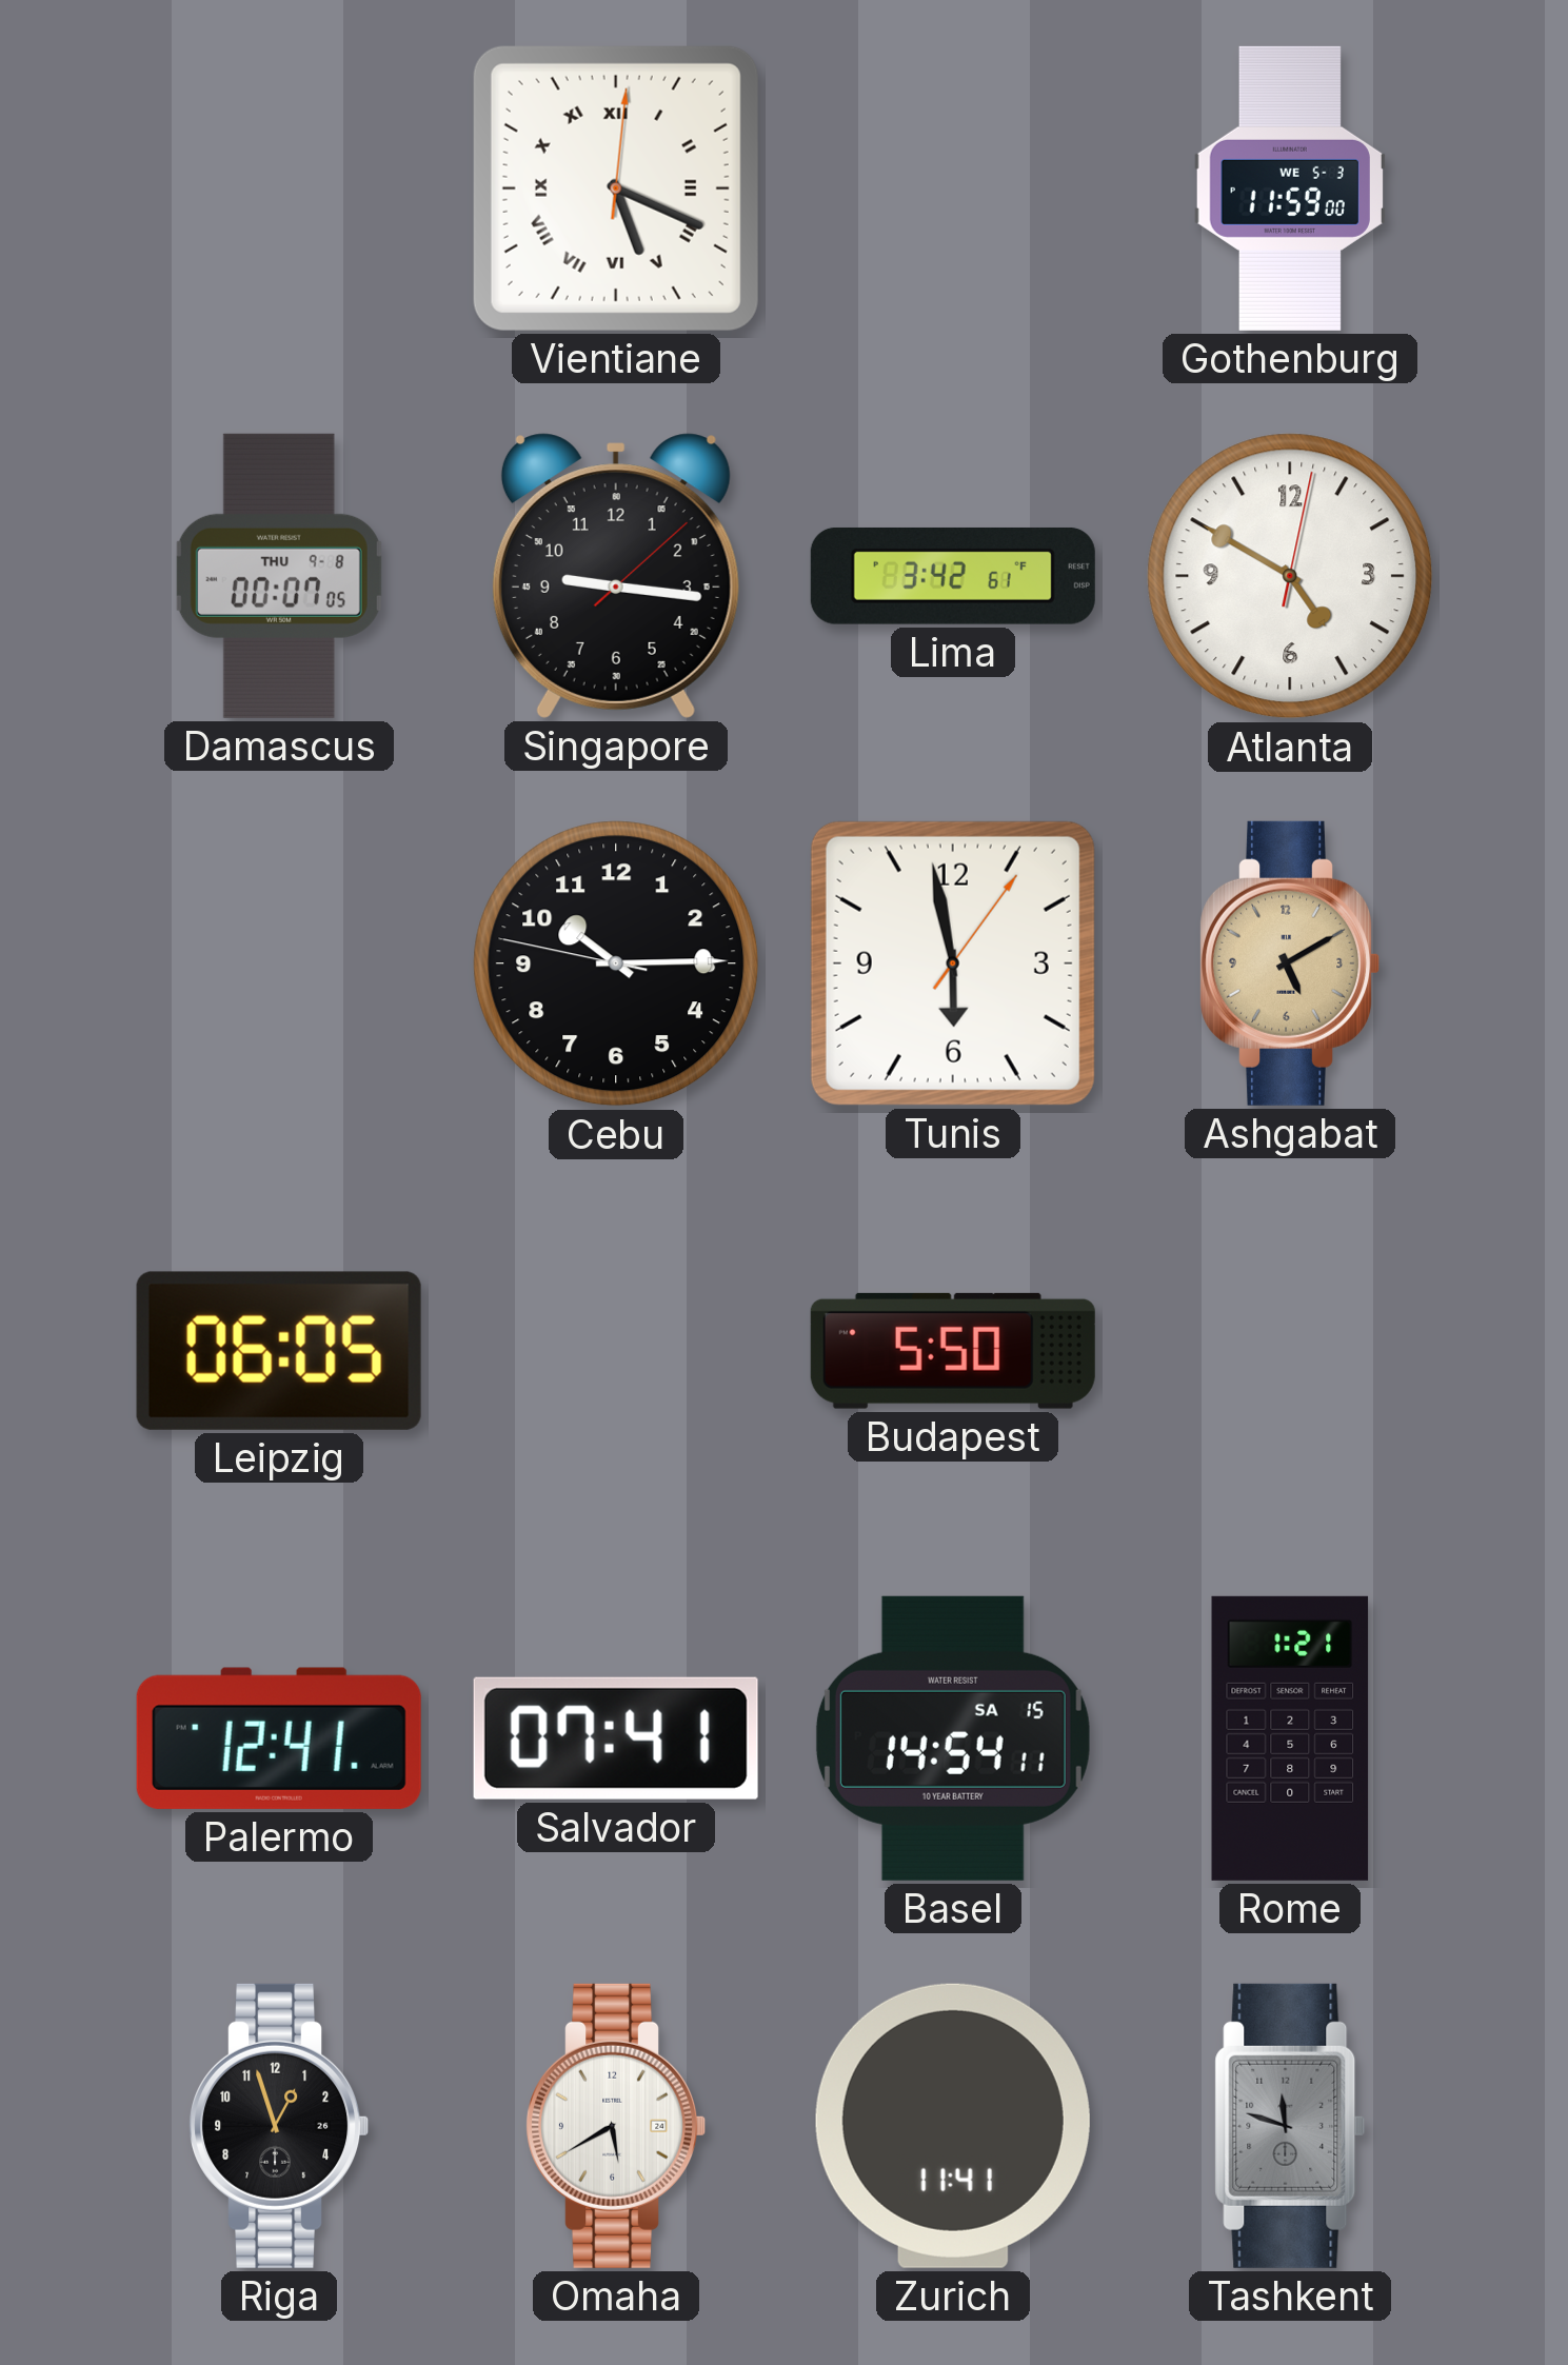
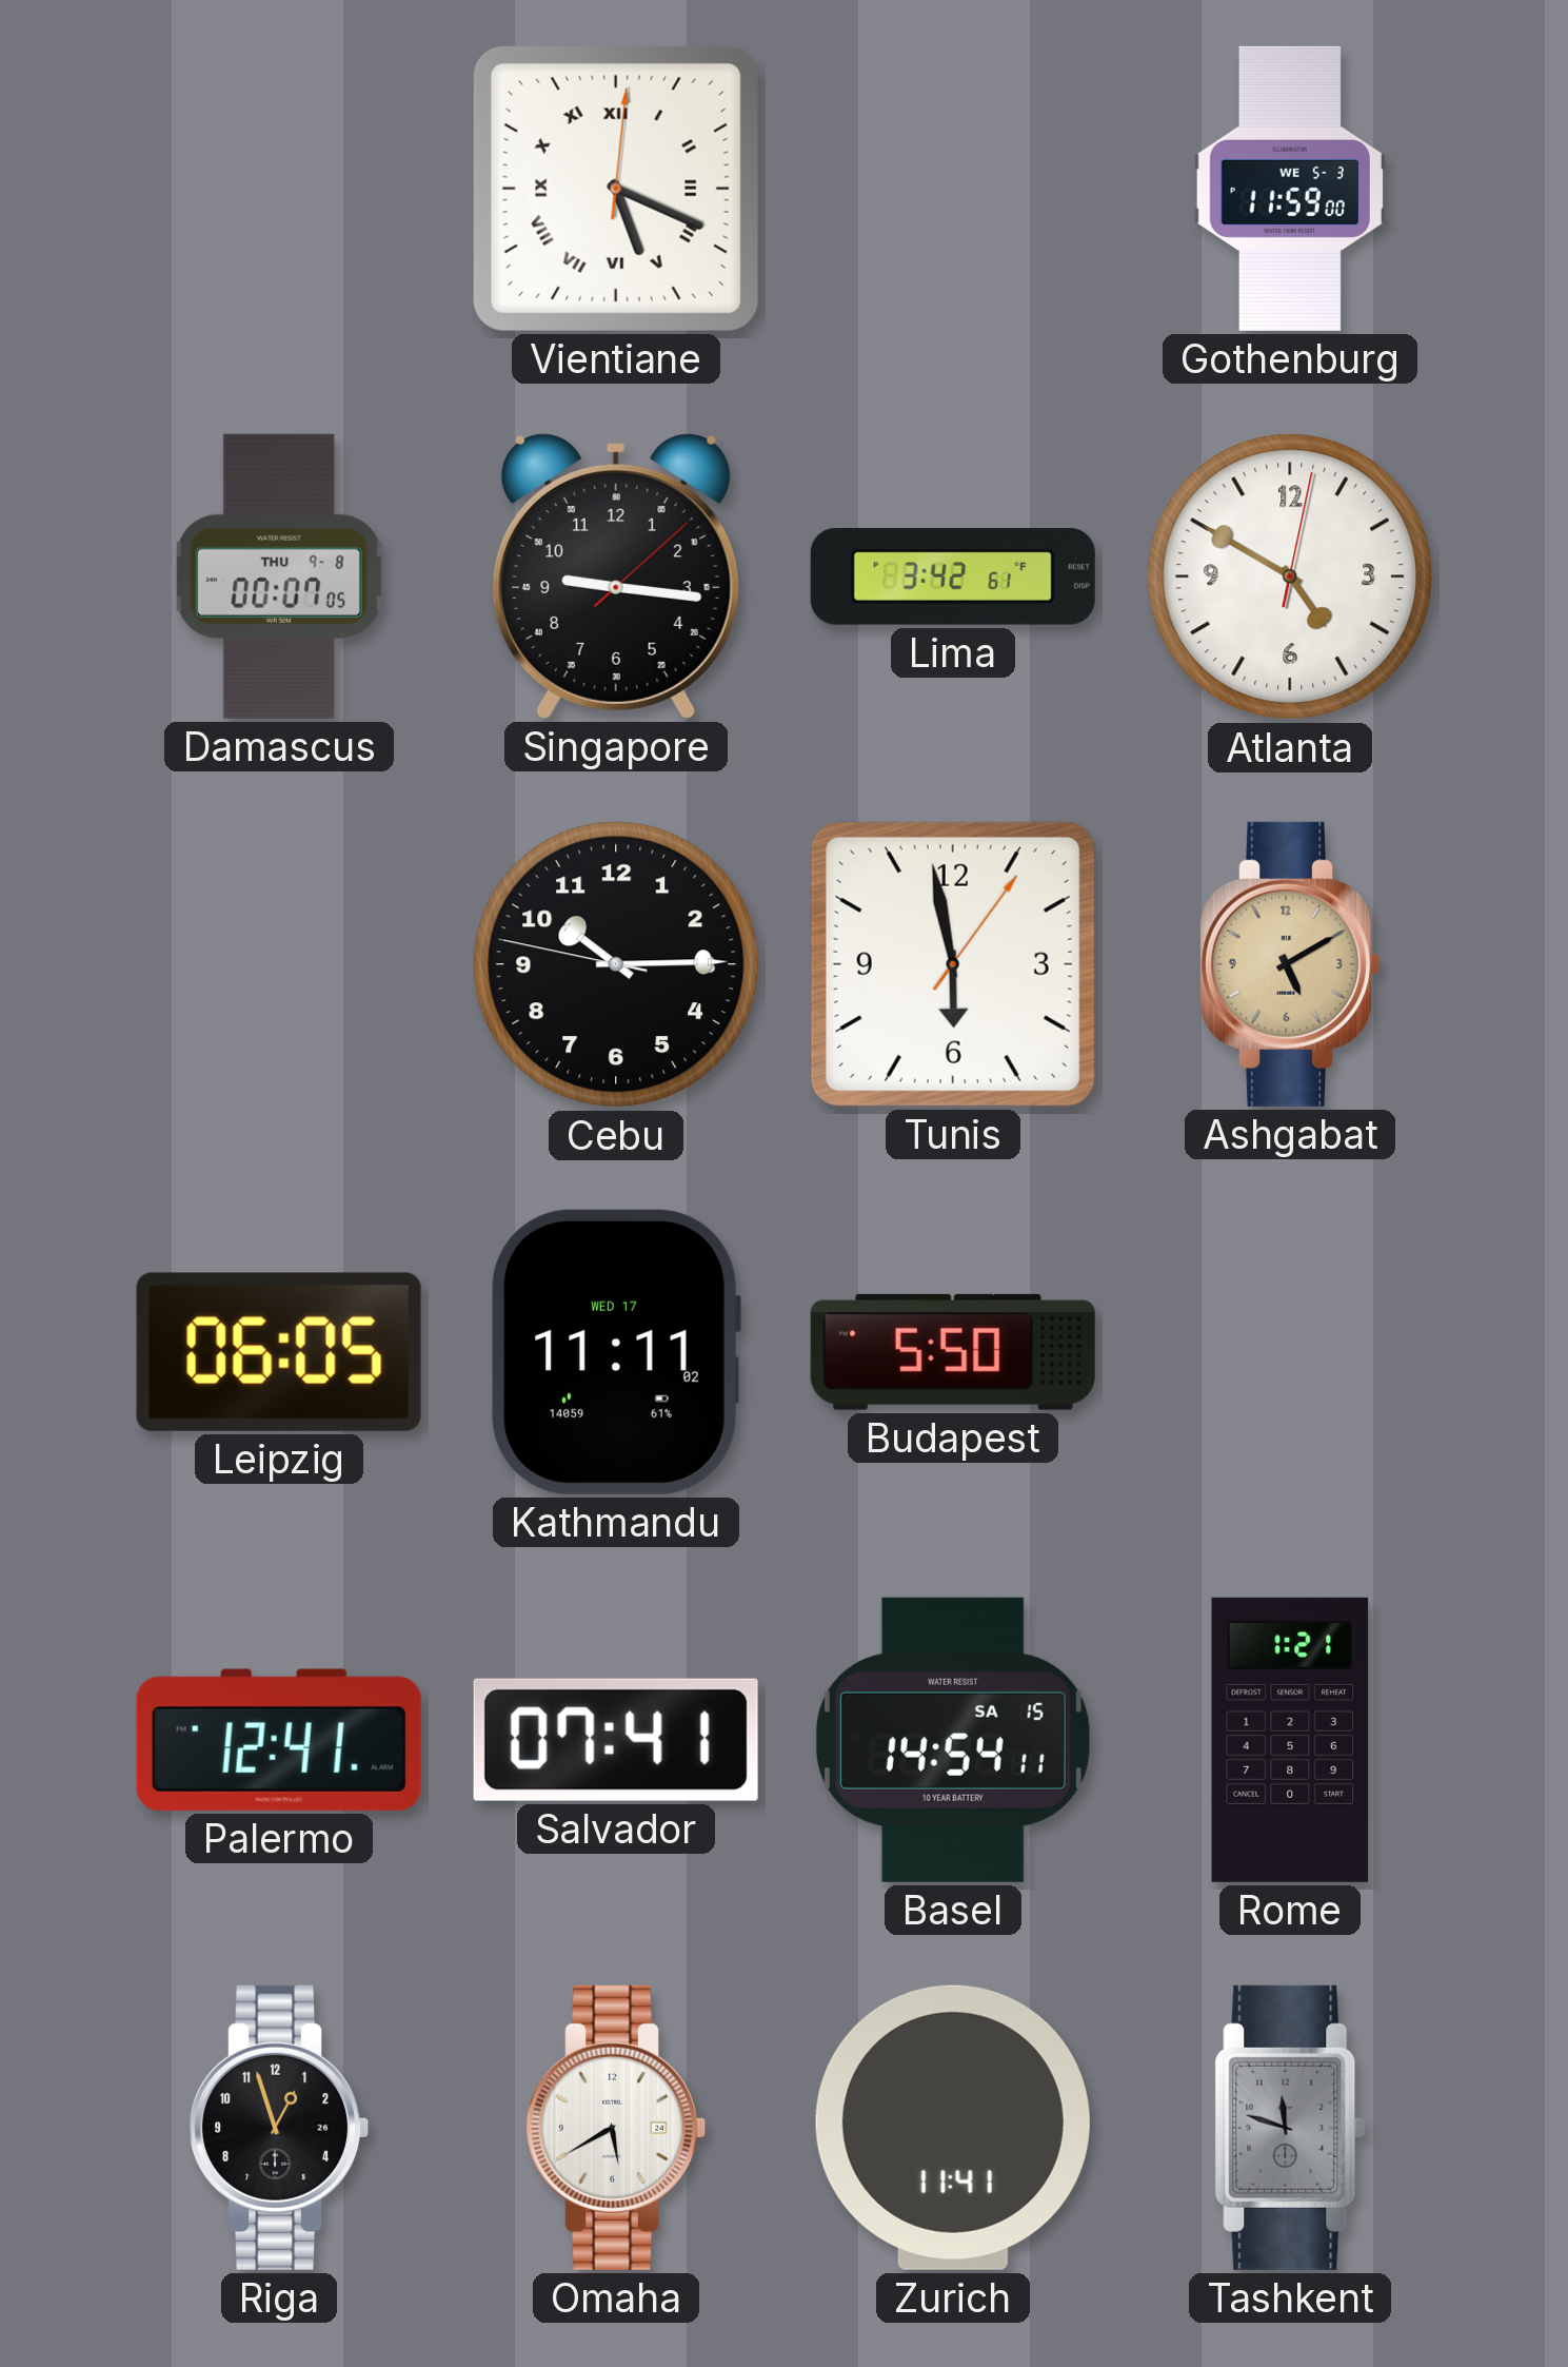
Kathmandu: none -> 11:11 (616, 1352)
